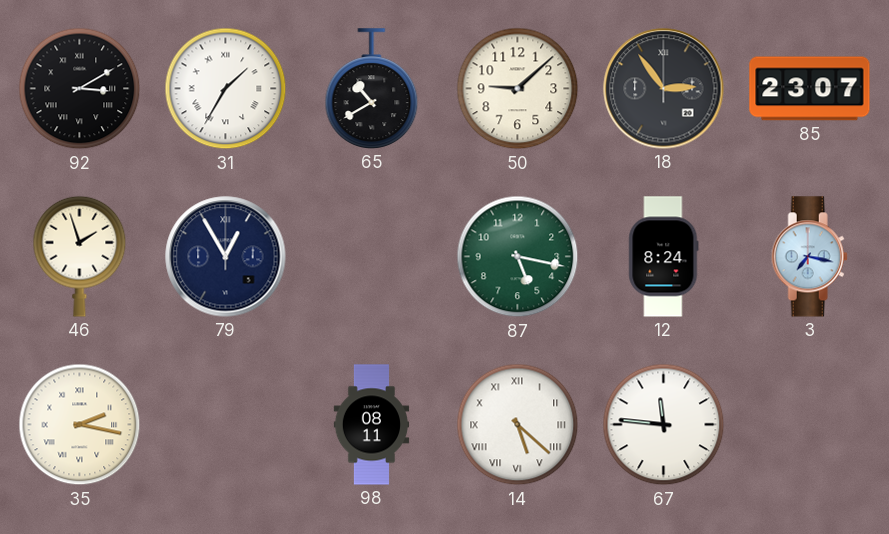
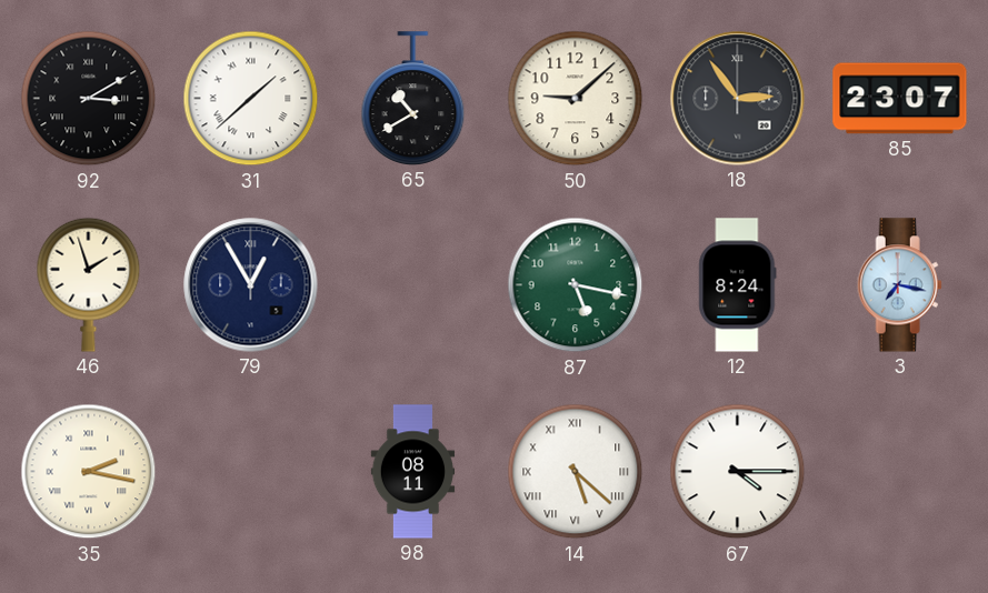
31: 1:35 -> 1:38 (251, 99)
67: 11:46 -> 4:15 (738, 472)
